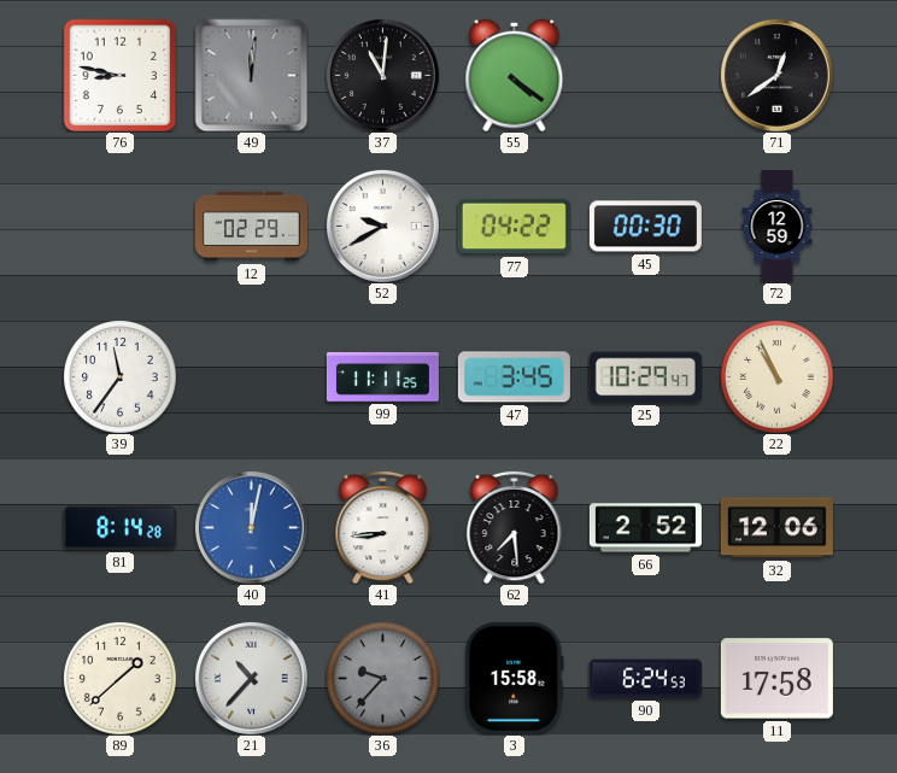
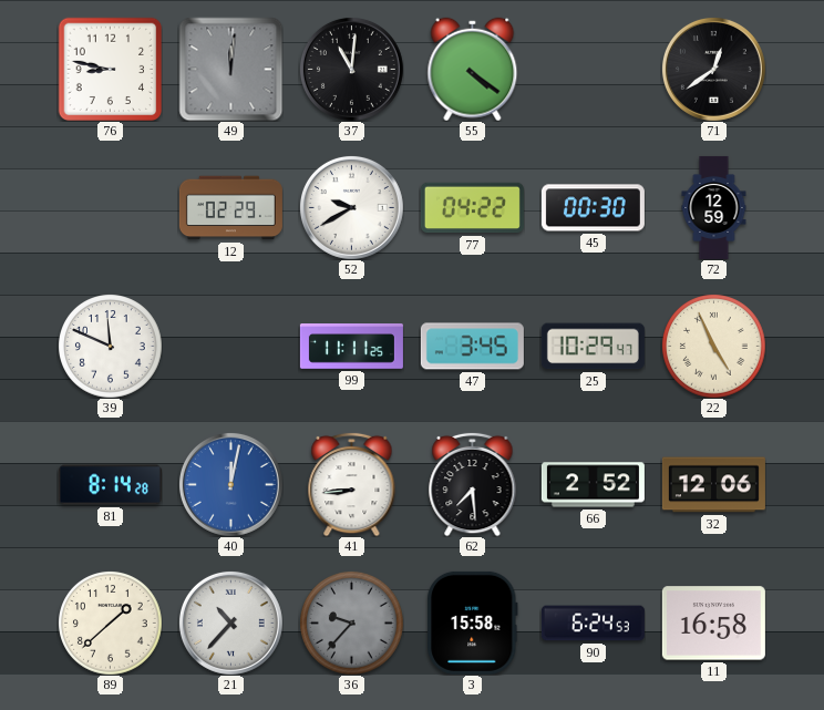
39: 11:36 -> 11:49 (111, 347)
22: 10:56 -> 4:56 (714, 347)
11: 17:58 -> 16:58 (713, 624)
